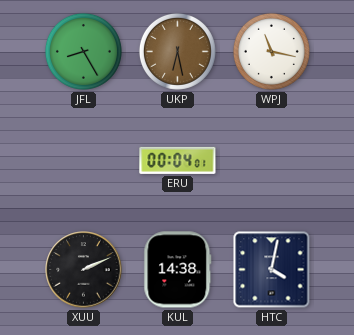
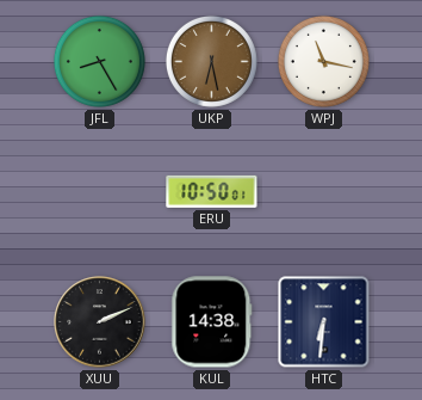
ERU: 00:04 -> 10:50 (212, 191)
HTC: 4:02 -> 6:31 (324, 322)
